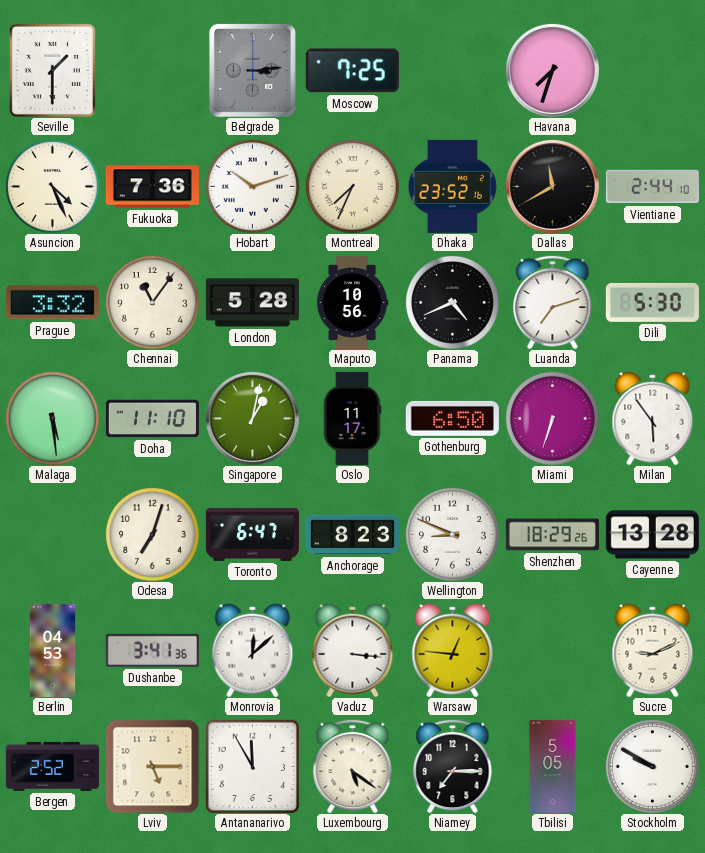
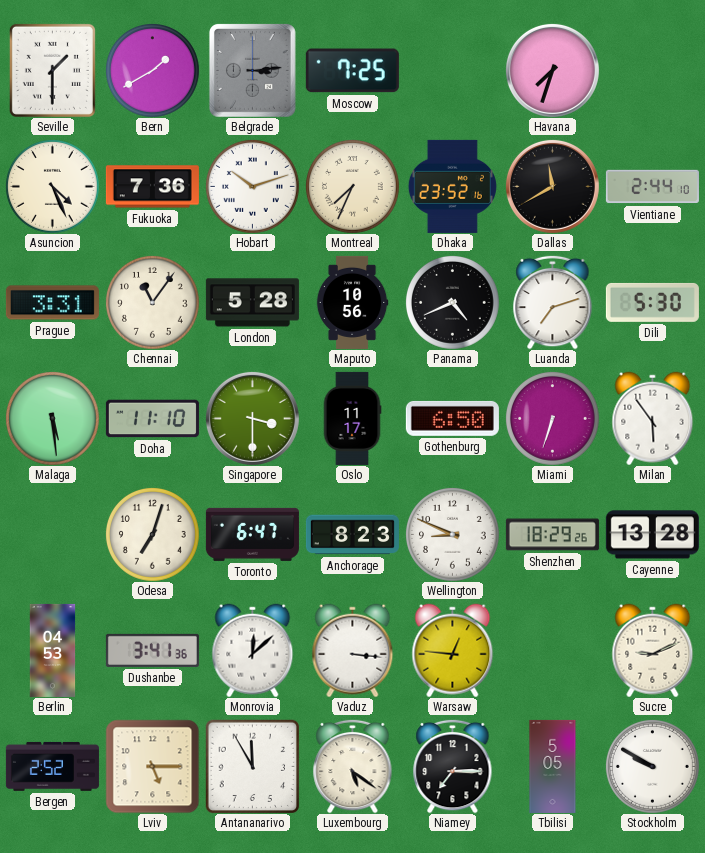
Bern: none -> 1:40 (153, 71)
Prague: 3:32 -> 3:31 (52, 303)
Singapore: 1:02 -> 3:30 (252, 418)
